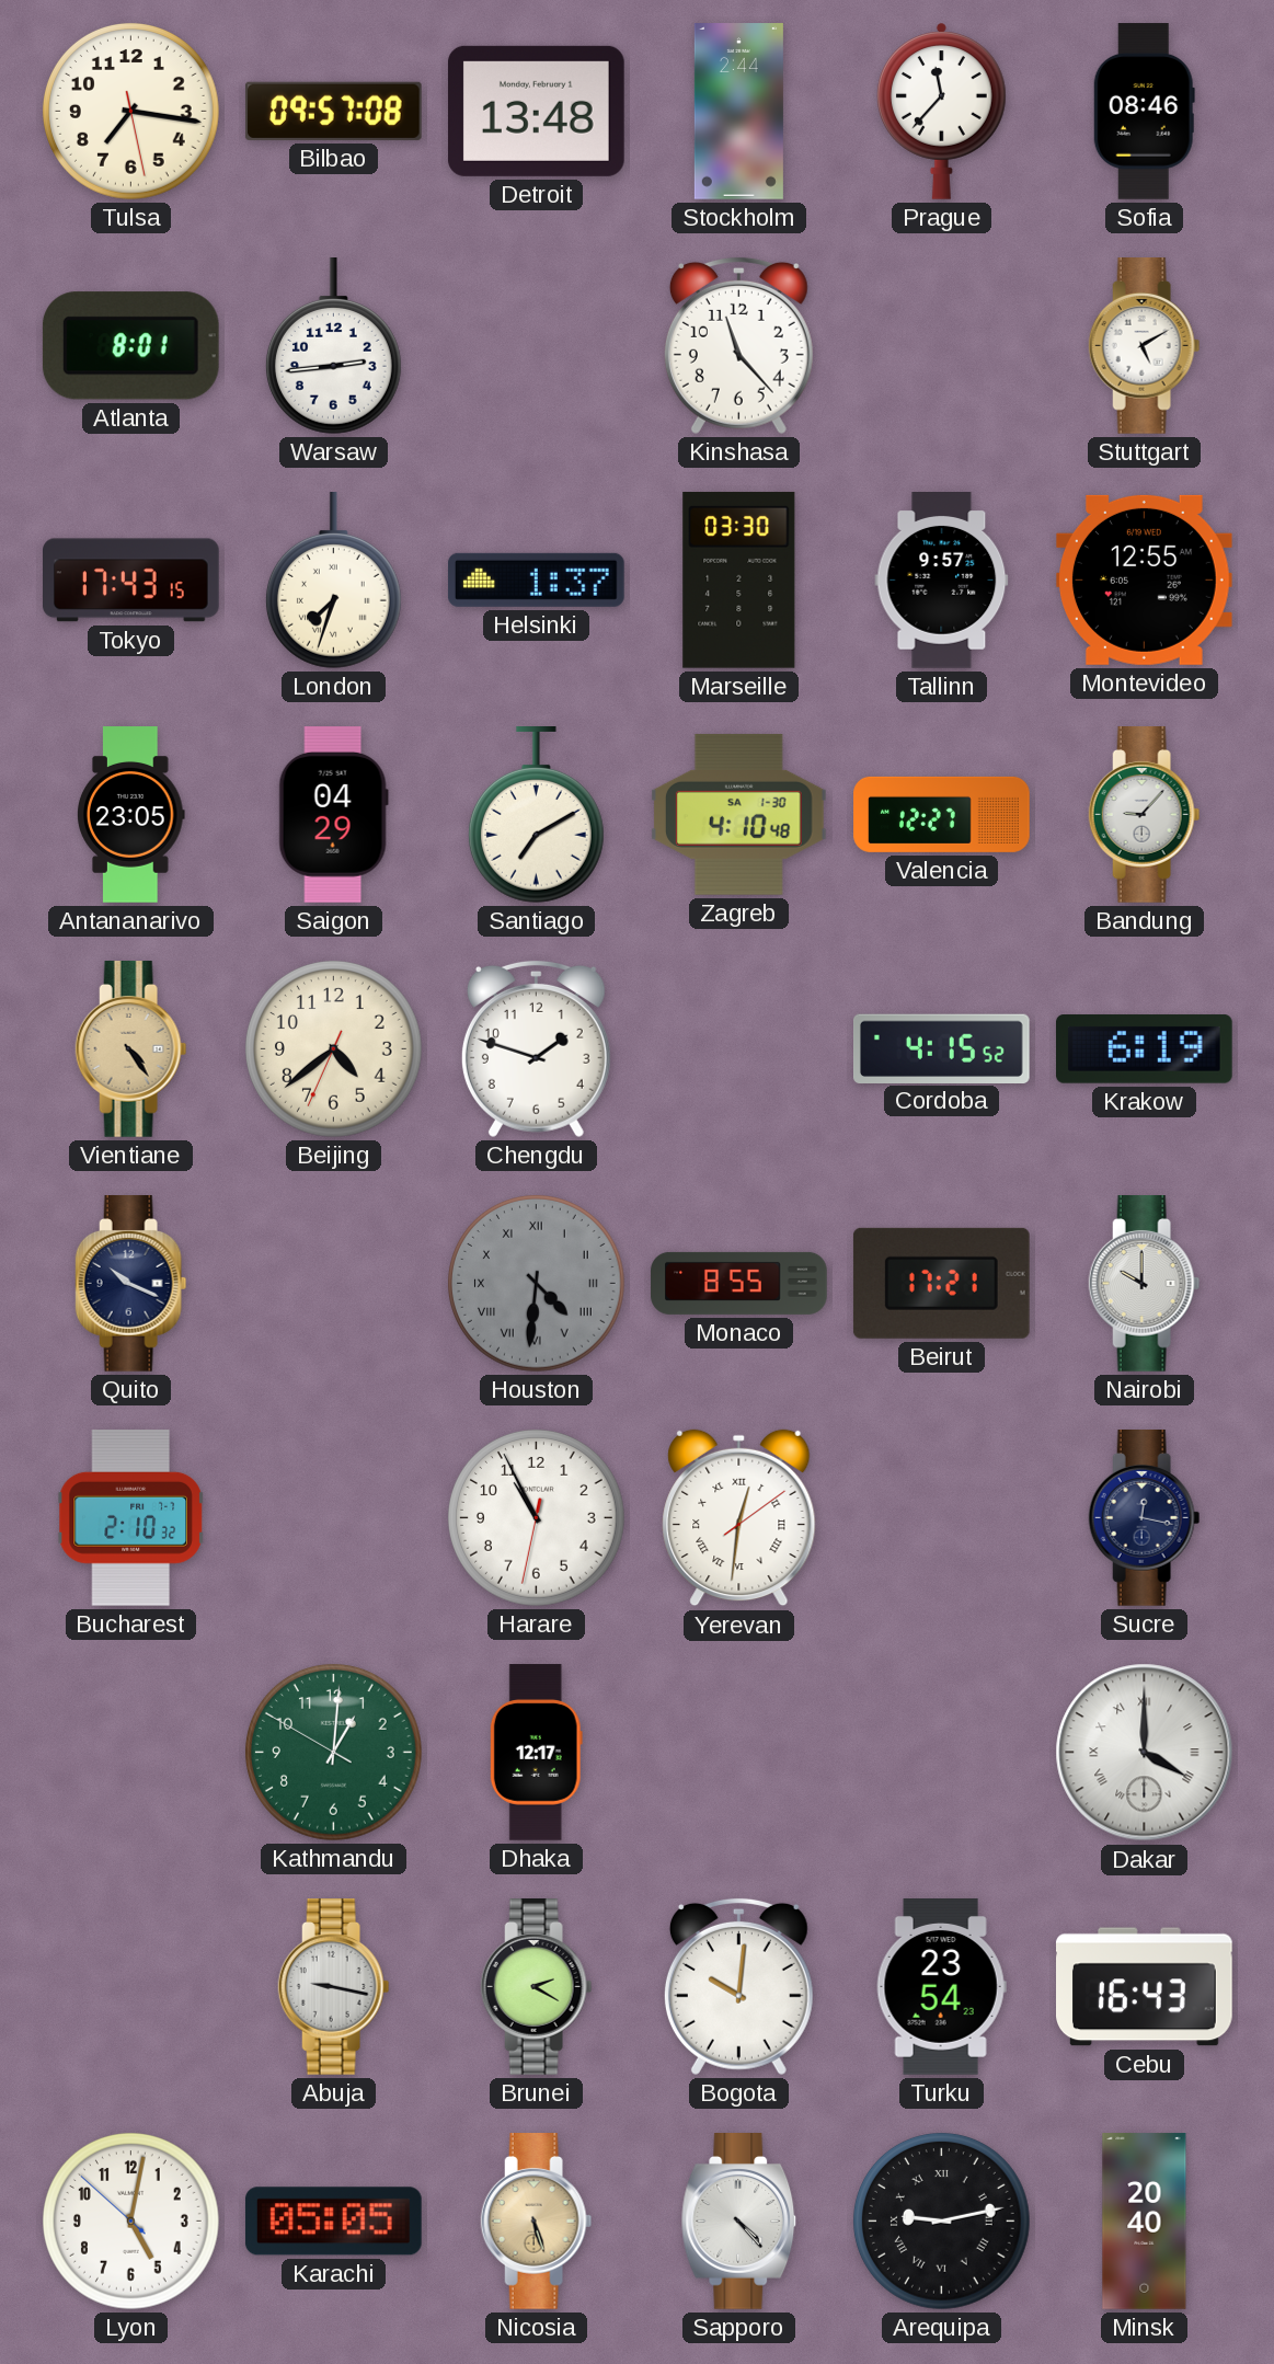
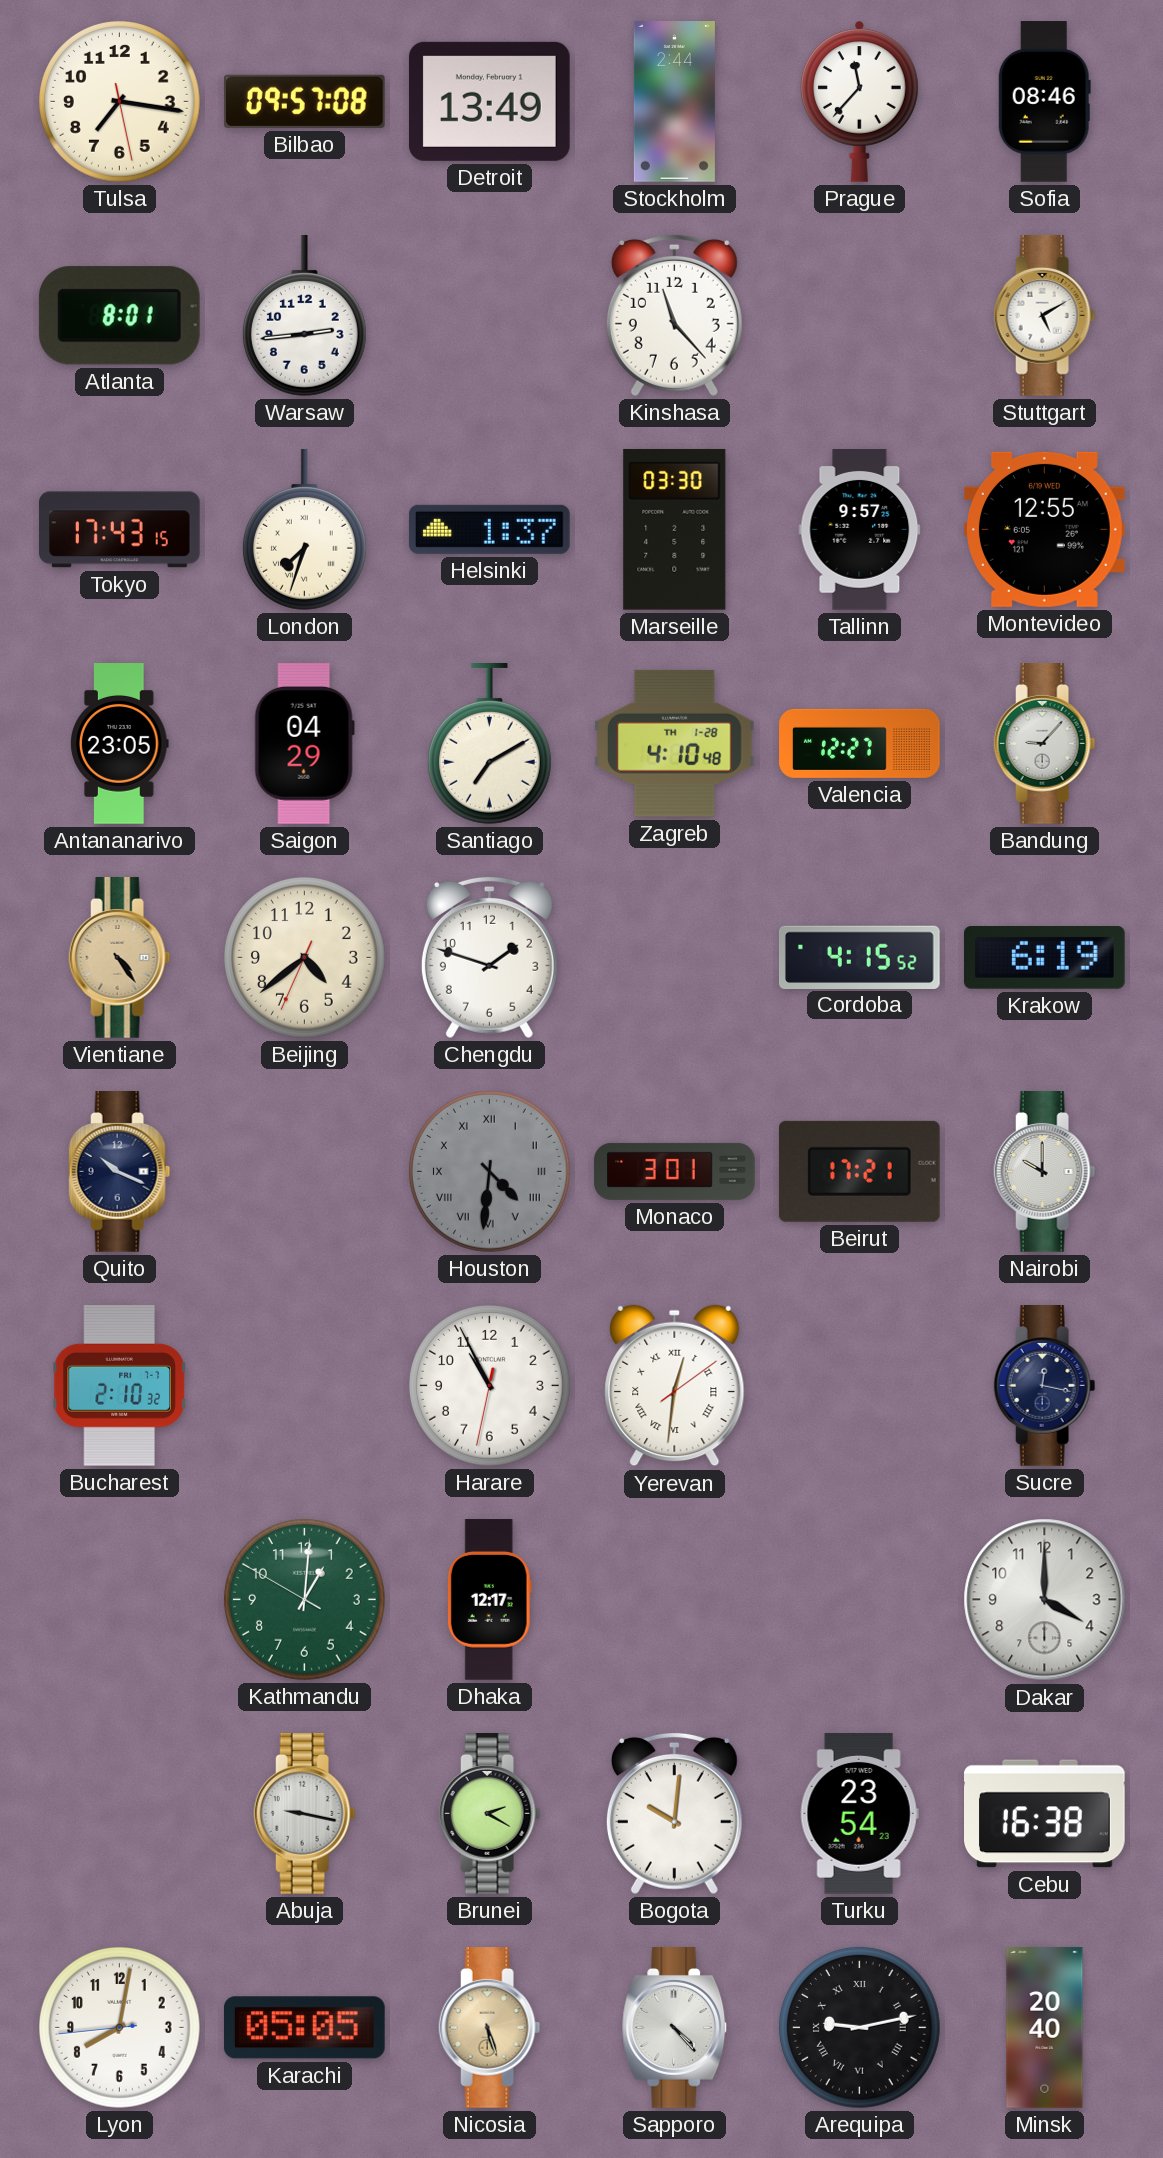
Detroit: 13:48 -> 13:49 (489, 101)
Zagreb date: SA 1-30 -> TH 1-28 (674, 743)
Monaco: 8:55 -> 3:01 (675, 1171)
Dakar numerals: Roman -> Arabic (1045, 1600)
Cebu: 16:43 -> 16:38 (1045, 1814)
Lyon: 5:01 -> 8:01 (120, 2028)
